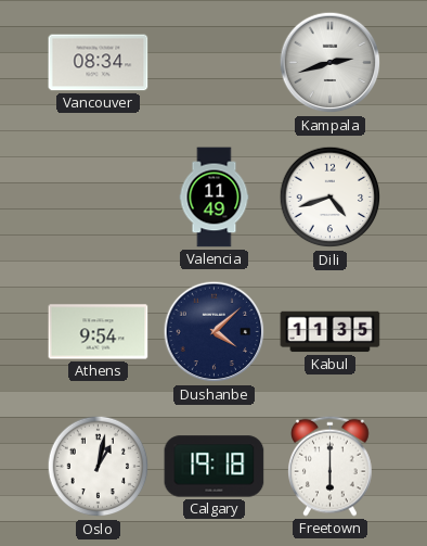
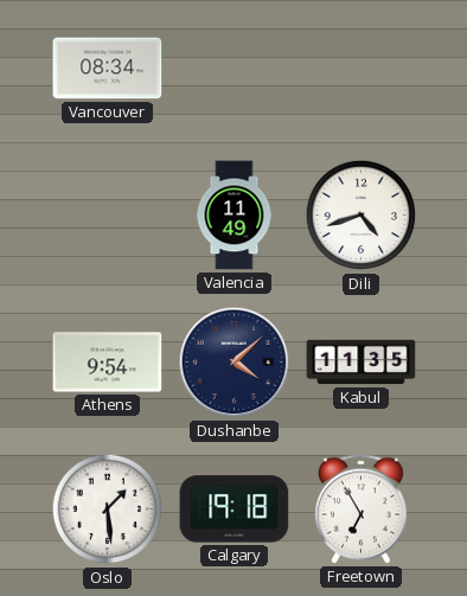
Kampala: 2:42 -> none (331, 63)
Oslo: 1:02 -> 1:29 (108, 510)
Freetown: 6:00 -> 6:55 (362, 508)
